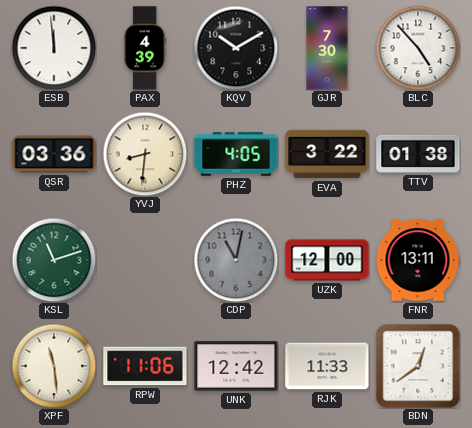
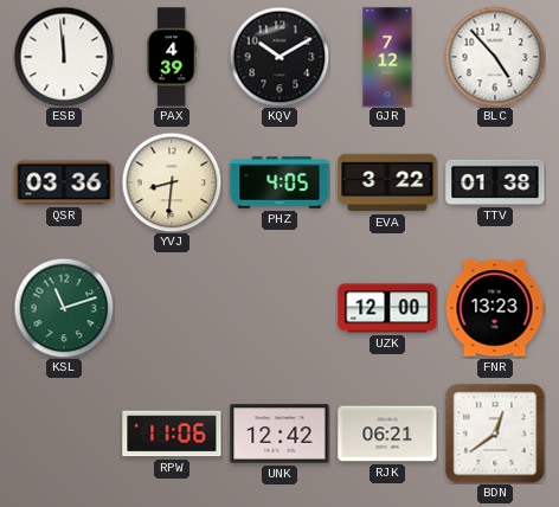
GJR: 7:30 -> 7:12 (387, 57)
CDP: 11:02 -> none (236, 260)
FNR: 13:11 -> 13:23 (495, 308)
XPF: 11:29 -> none (54, 366)
RJK: 11:33 -> 06:21 (387, 434)
